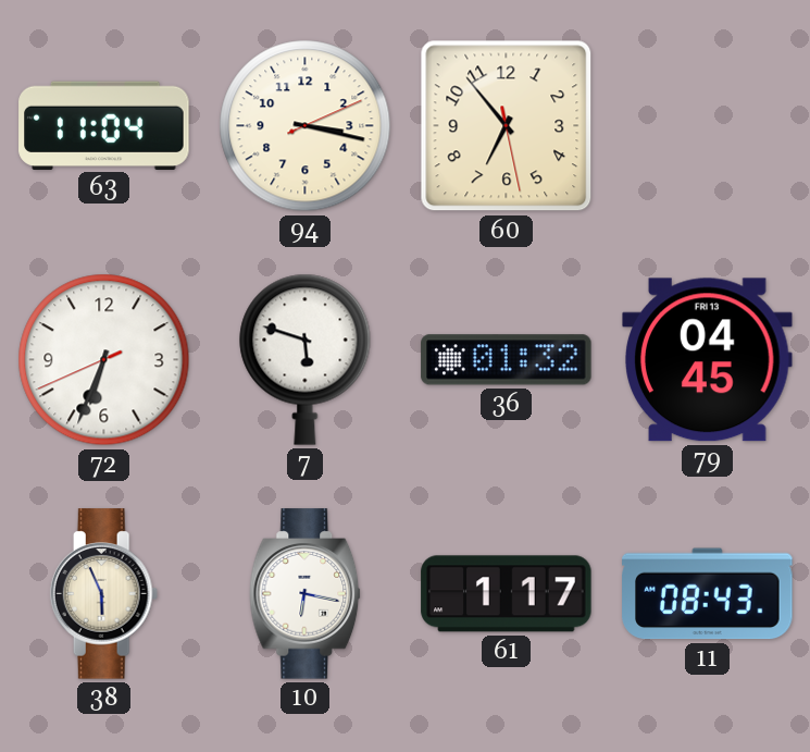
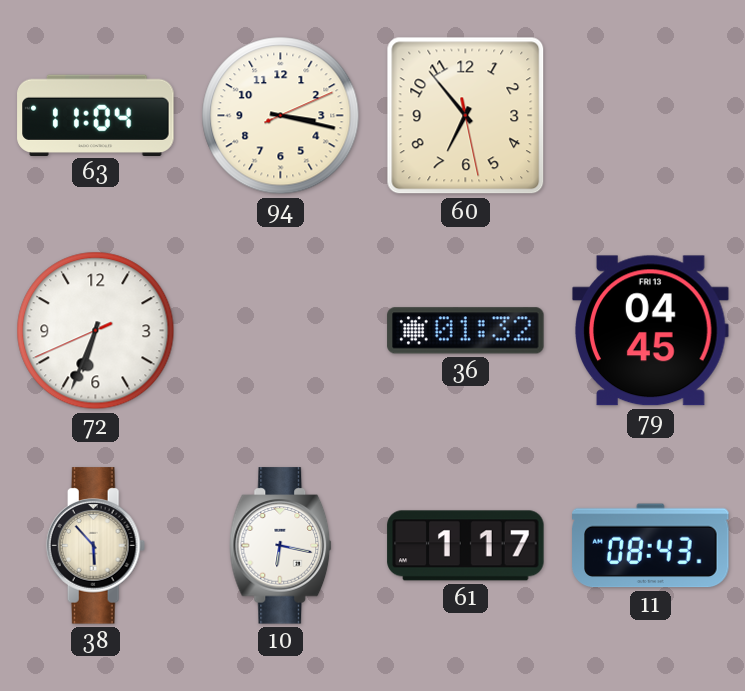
7: 5:48 -> none (306, 359)
38: 5:56 -> 5:53 (96, 546)
